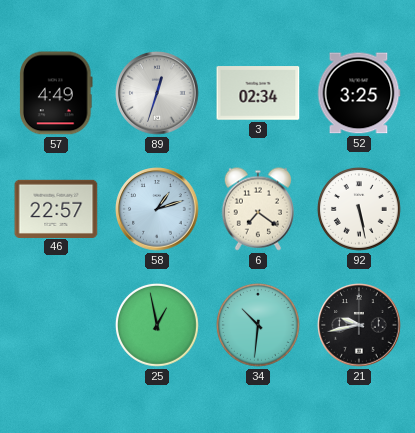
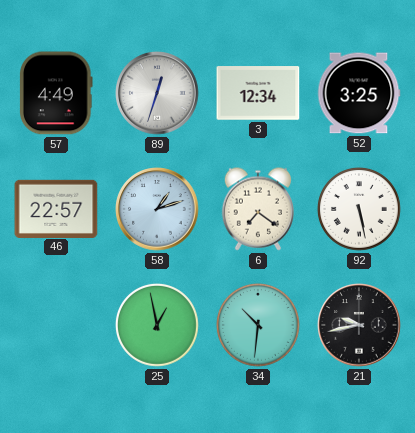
3: 02:34 -> 12:34 (258, 93)
